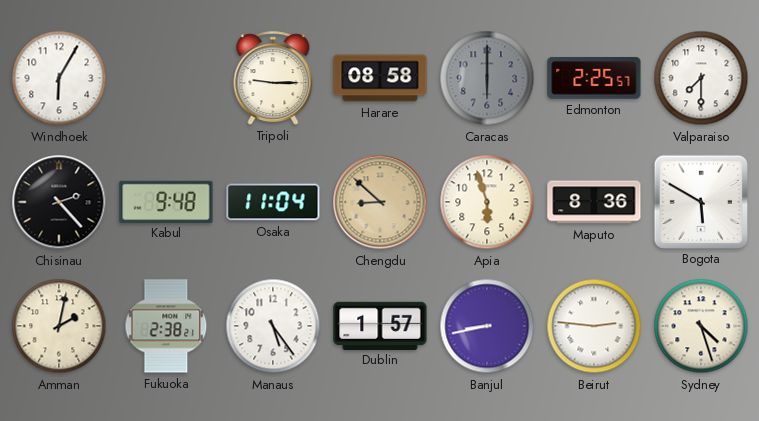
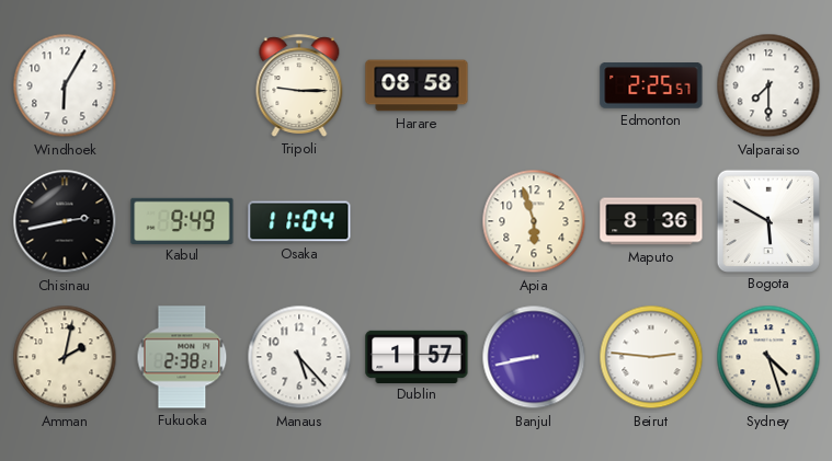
Caracas: 6:00 -> none (487, 78)
Chisinau: 2:23 -> 2:43 (65, 221)
Kabul: 9:48 -> 9:49 (182, 220)
Chengdu: 8:52 -> none (380, 202)
Manaus: 5:24 -> 5:23 (299, 357)
